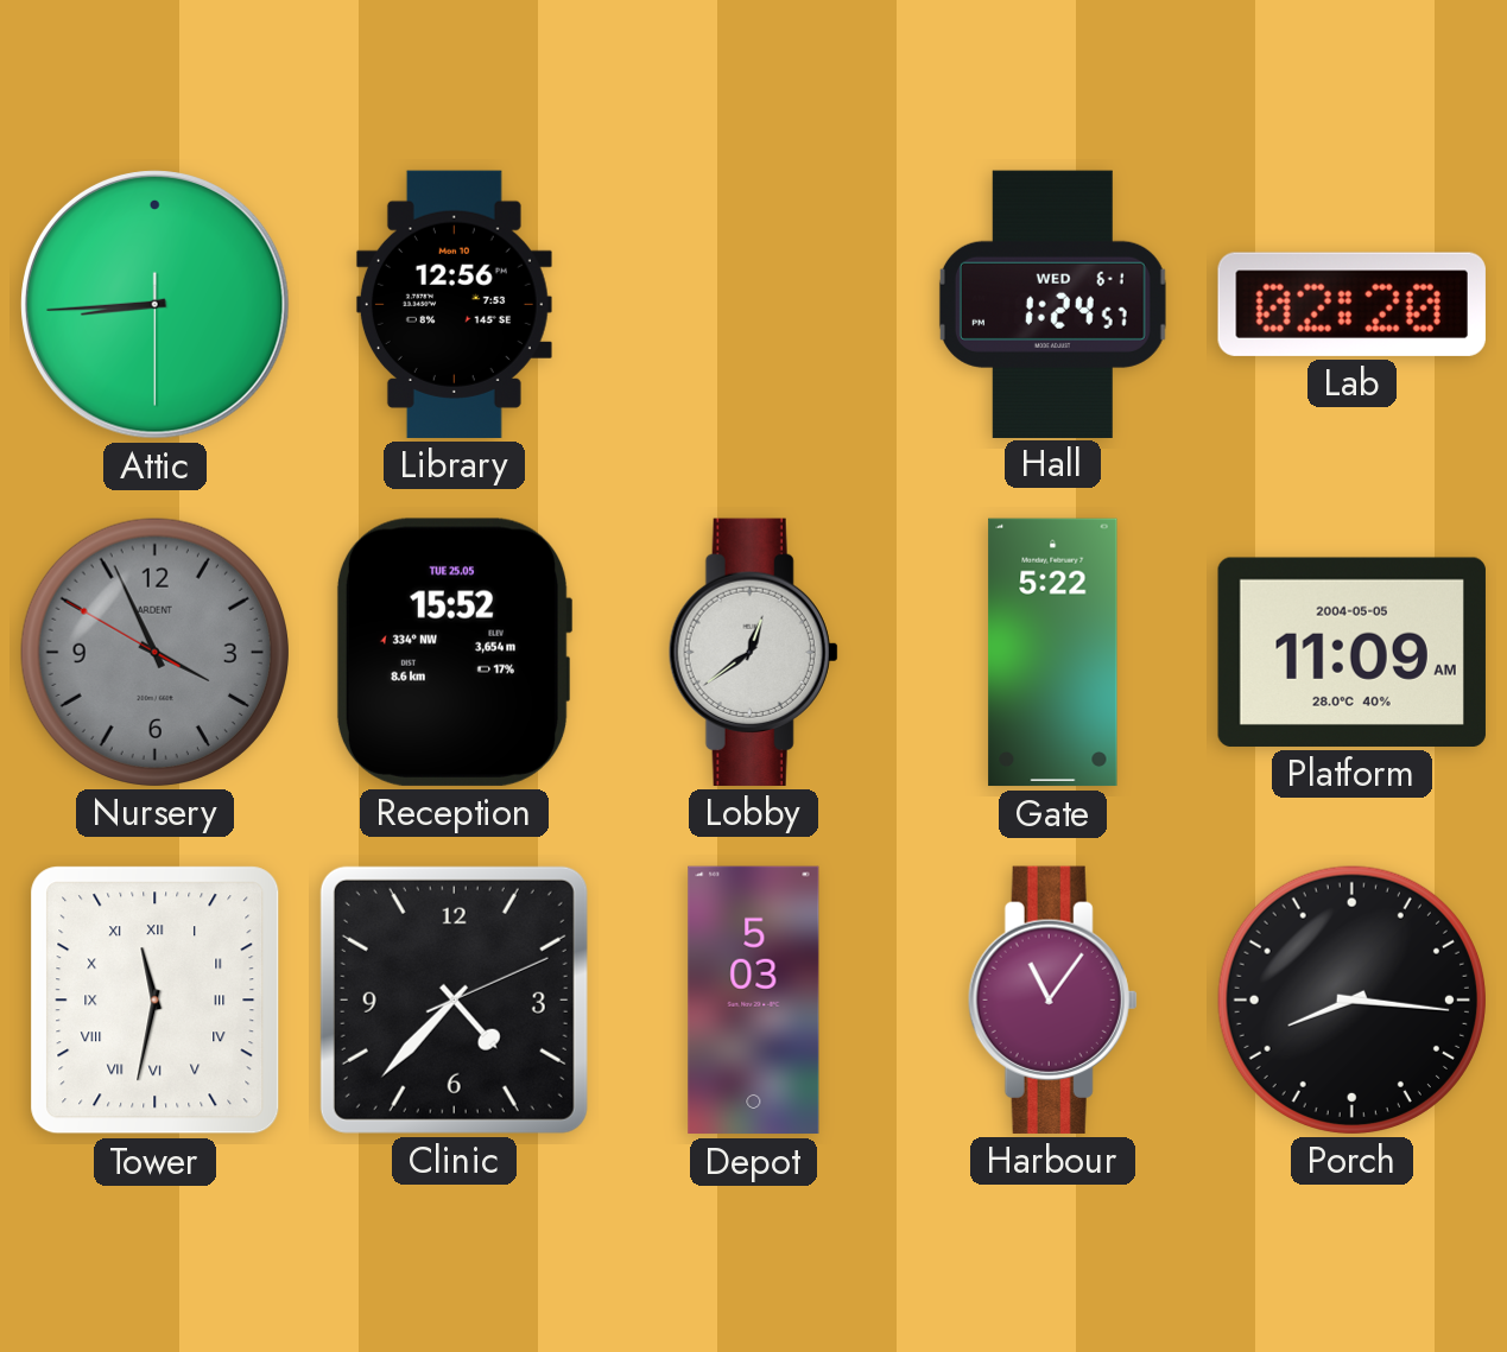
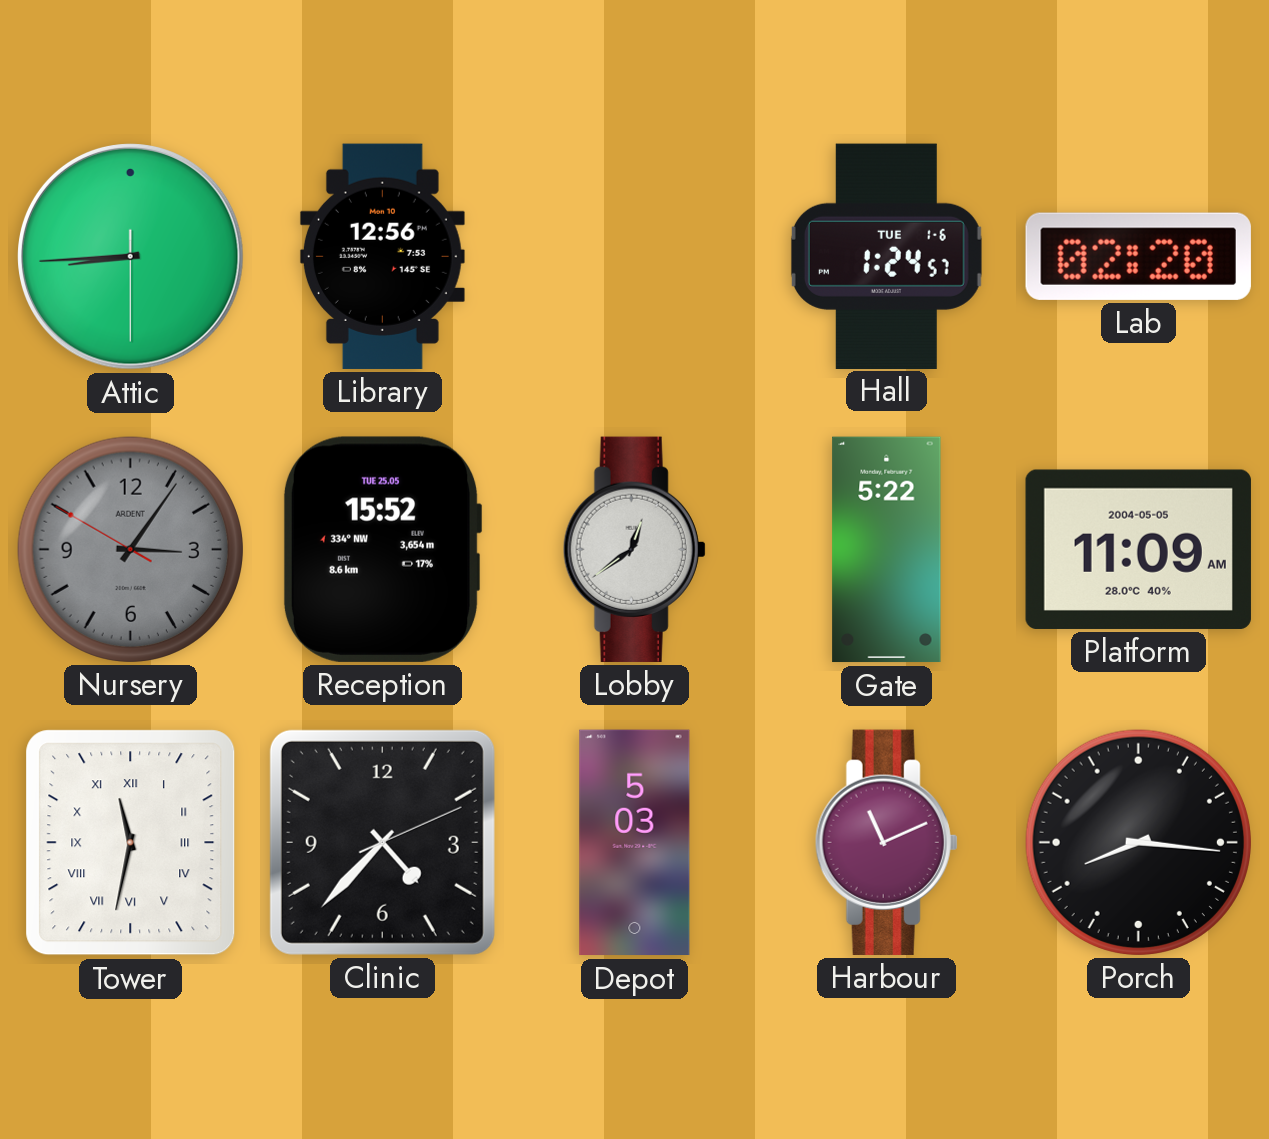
Hall date: WED 6-1 -> TUE 1-6 (886, 256)
Nursery: 3:55 -> 3:05 (130, 549)
Harbour: 11:06 -> 11:11 (886, 842)
